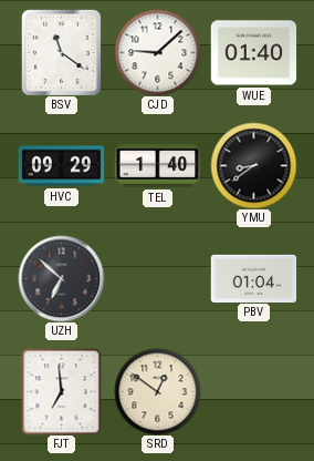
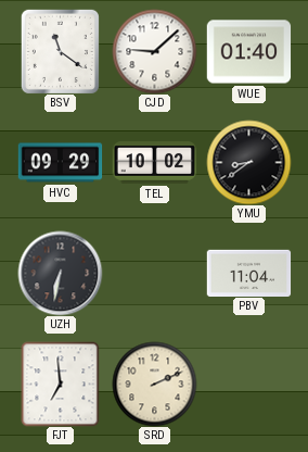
TEL: 1:40 -> 10:02 (154, 163)
UZH: 6:52 -> 6:32 (60, 273)
PBV: 01:04 -> 11:04 (248, 273)
SRD: 12:51 -> 2:11 (154, 384)
